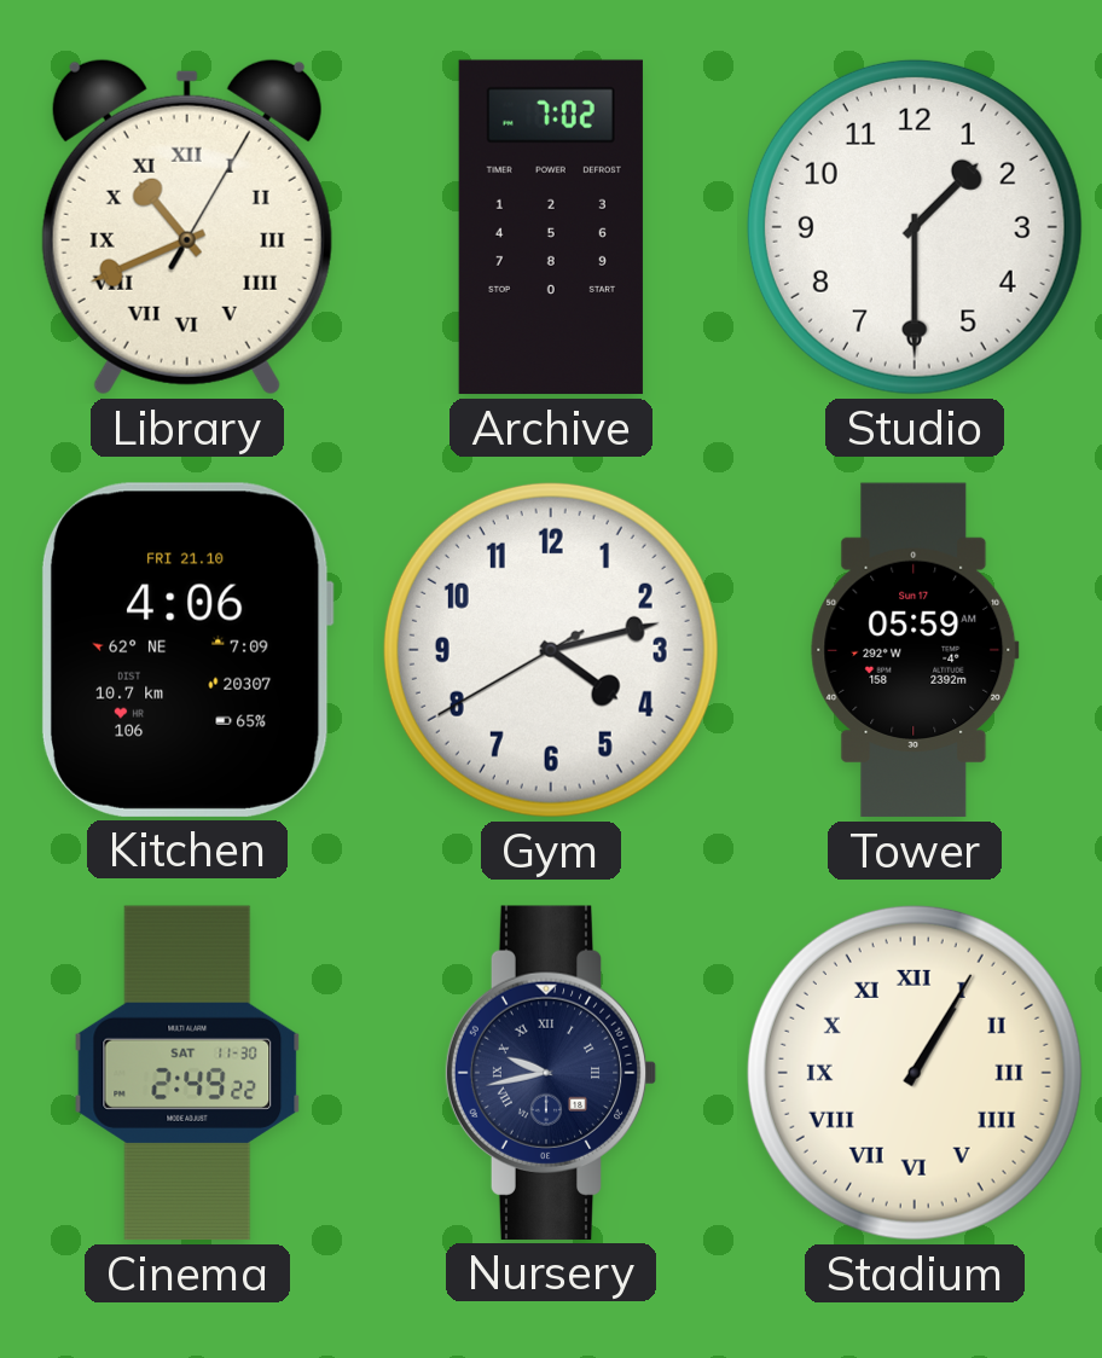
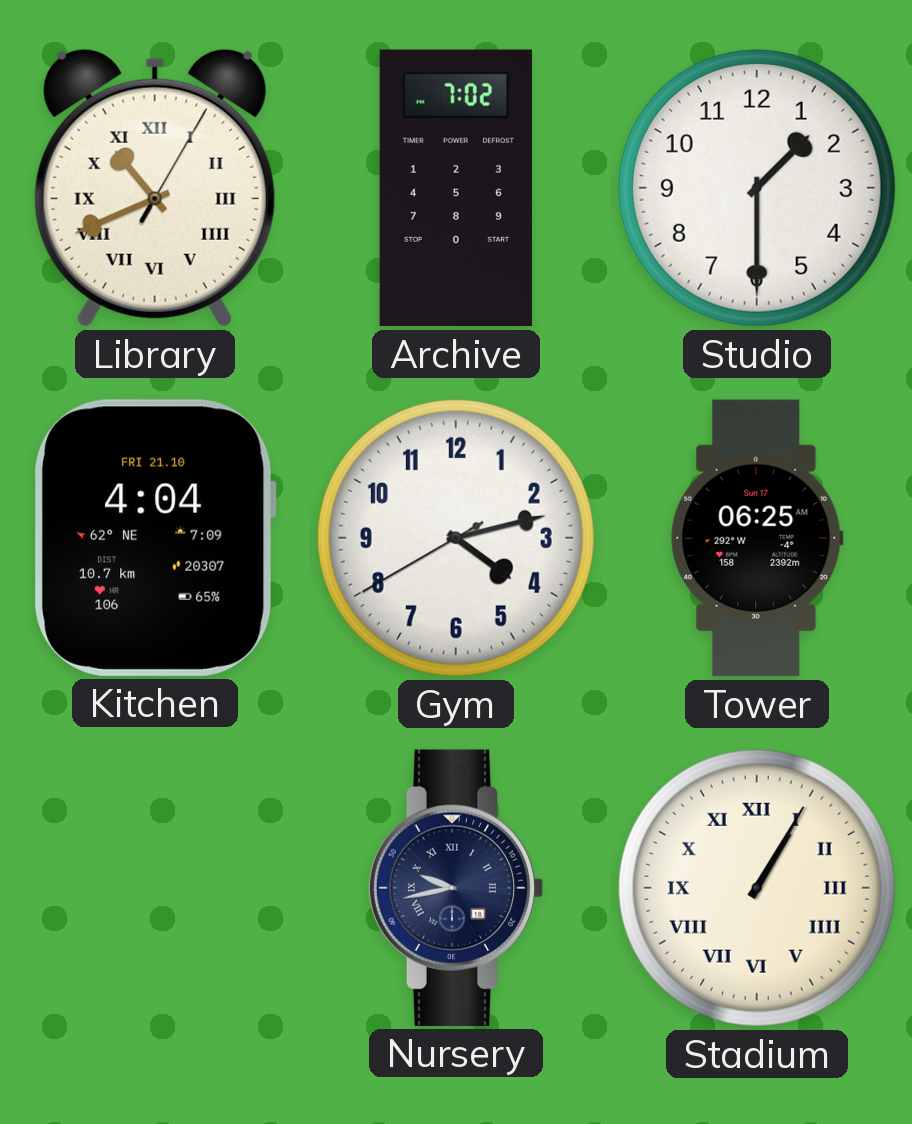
Kitchen: 4:06 -> 4:04 (154, 538)
Tower: 05:59 -> 06:25 (757, 538)
Cinema: 2:49 -> none (187, 1073)
